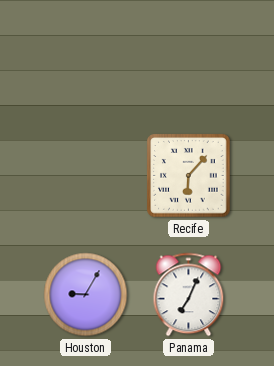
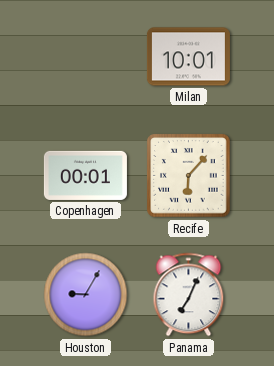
Milan: none -> 10:01 (188, 57)
Copenhagen: none -> 00:01 (85, 175)
